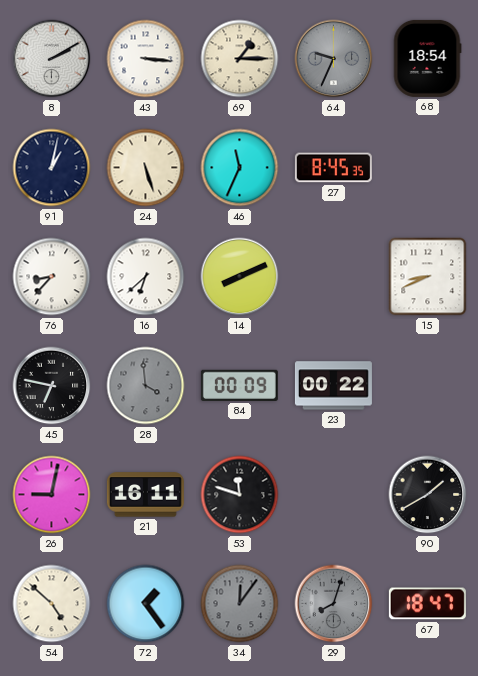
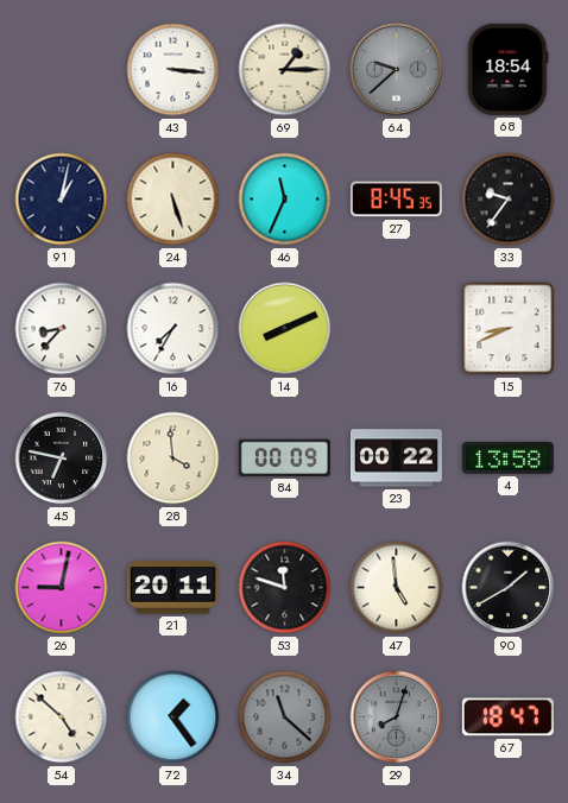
8: 2:10 -> none (52, 59)
64: 9:34 -> 9:38 (397, 70)
33: none -> 9:36 (509, 200)
16: 6:38 -> 7:35 (173, 329)
28 dial: grey -> cream (173, 459)
4: none -> 13:58 (507, 459)
21: 16:11 -> 20:11 (172, 588)
47: none -> 4:59 (397, 588)
34: 12:06 -> 11:22 (285, 717)
